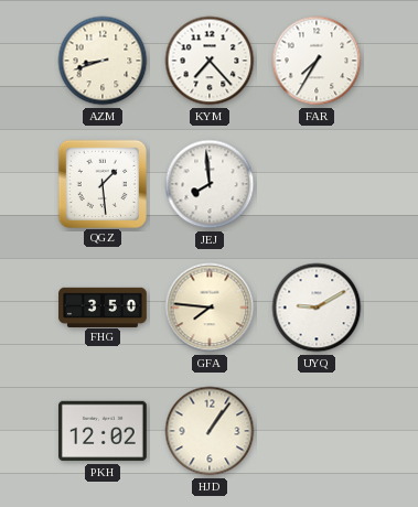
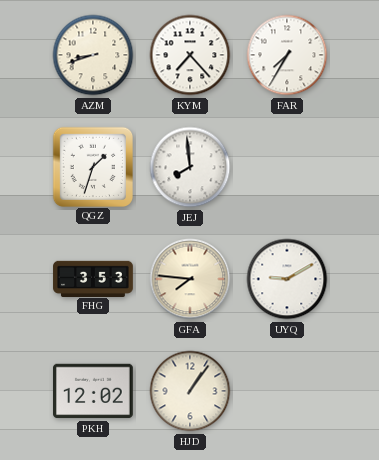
QGZ: 1:29 -> 1:33 (92, 166)
FHG: 3:50 -> 3:53 (93, 278)
